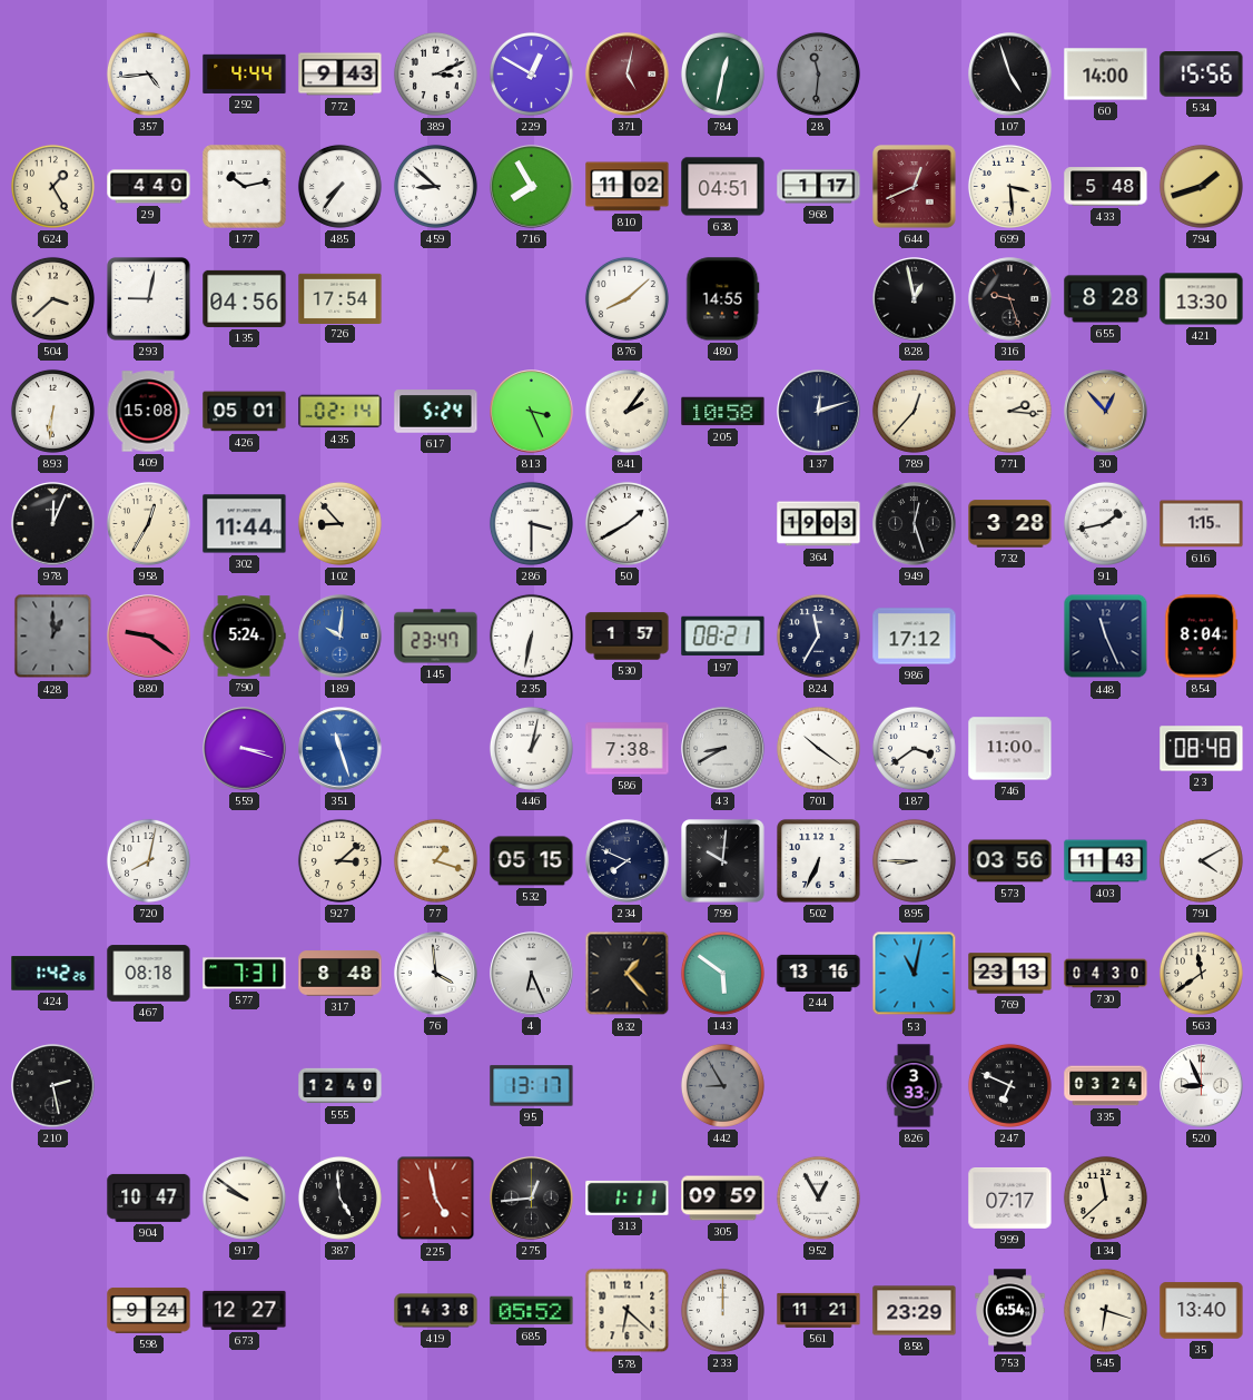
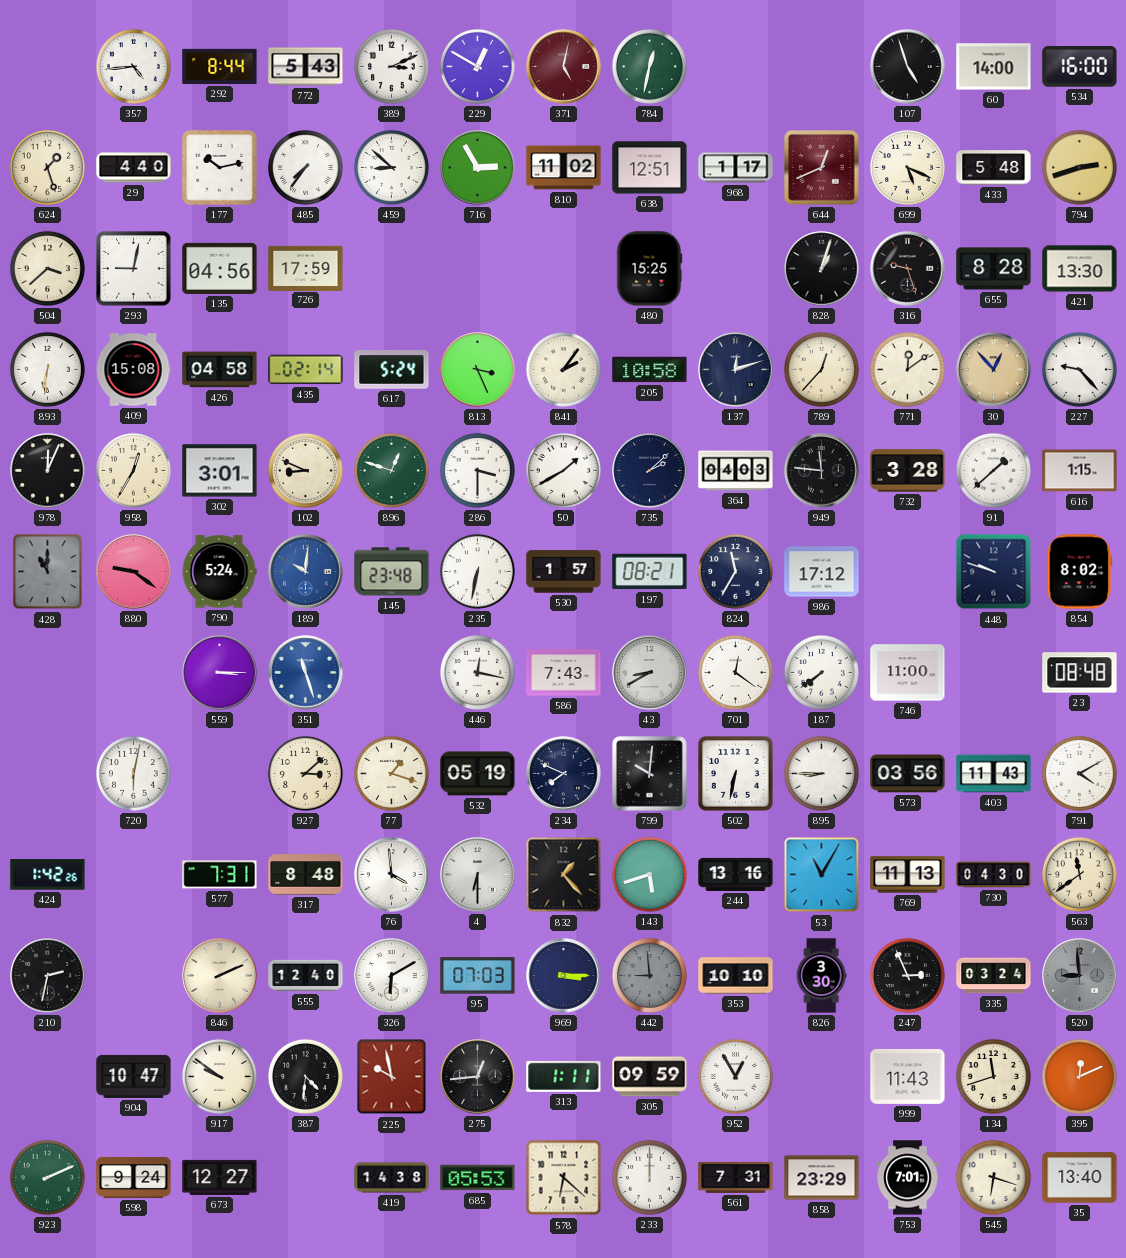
292: 4:44 -> 8:44 (220, 66)
772: 9:43 -> 5:43 (306, 67)
28: 11:31 -> none (818, 73)
534: 15:56 -> 16:00 (1080, 67)
624: 1:25 -> 1:27 (47, 167)
716: 7:55 -> 2:55 (478, 168)
638: 04:51 -> 12:51 (650, 168)
699: 3:29 -> 5:19 (907, 167)
794: 1:42 -> 2:42 (1079, 167)
726: 17:54 -> 17:59 (306, 268)
876: 8:08 -> none (626, 298)
480: 14:55 -> 15:25 (649, 269)
828: 12:58 -> 1:03 (822, 269)
426: 05:01 -> 04:58 (220, 370)
771: 2:16 -> 12:09 (907, 369)
227: none -> 9:23 (1079, 369)
302: 11:44 -> 3:01 (220, 471)
102: 8:53 -> 8:49 (305, 470)
896: none -> 12:48 (391, 470)
735: none -> 2:08 (650, 471)
364: 19:03 -> 04:03 (736, 471)
949: 12:27 -> 11:46 (822, 471)
91: 1:43 -> 1:38 (993, 470)
428: 1:00 -> 11:00 (48, 572)
145: 23:47 -> 23:48 (392, 572)
448: 11:26 -> 9:48 (994, 572)
854: 8:04 -> 8:02 (1080, 572)
559: 3:18 -> 3:15 (220, 673)
446: 1:02 -> 12:17 (477, 672)
586: 7:38 -> 7:43 (564, 673)
701: 10:21 -> 12:21 (735, 672)
187: 3:39 -> 7:39 (821, 672)
720: 8:02 -> 6:02 (133, 773)
532: 05:15 -> 05:19 (478, 774)
502: 6:34 -> 6:32 (736, 774)
467: 08:18 -> none (149, 974)
4: 6:26 -> 6:30 (478, 875)
143: 5:51 -> 5:42 (649, 874)
53: 11:02 -> 11:05 (822, 875)
769: 23:13 -> 11:13 (908, 875)
210: 2:28 -> 2:32 (48, 976)
846: none -> 2:11 (220, 976)
326: none -> 6:10 (392, 976)
95: 13:17 -> 07:03 (478, 976)
969: none -> 3:15 (564, 976)
442: 8:55 -> 8:59 (649, 975)
353: none -> 10:10 (736, 976)
826: 3:33 -> 3:30 (821, 976)
247: 6:49 -> 2:56 (907, 975)
520: 8:56 -> 8:59 (1080, 976)
520 dial: white -> grey (1080, 976)
387: 4:59 -> 4:31 (305, 1076)
225: 4:58 -> 9:58 (392, 1077)
999: 07:17 -> 11:43 (908, 1077)
134: 11:38 -> 11:42 (993, 1076)
395: none -> 12:11 (1079, 1076)
923: none -> 2:11 (47, 1177)
685: 05:52 -> 05:53 (478, 1178)
561: 11:21 -> 7:31 (736, 1177)
753: 6:54 -> 7:01 (908, 1178)
